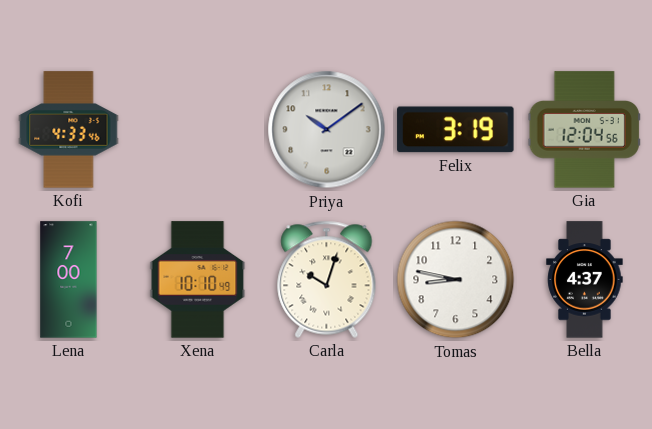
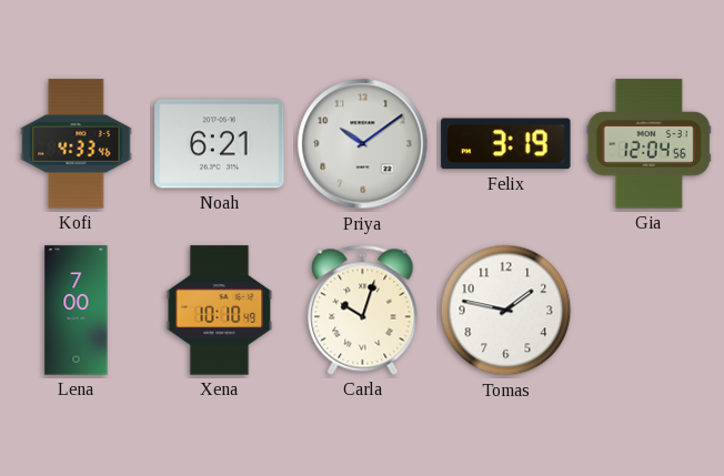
Noah: none -> 6:21 (220, 144)
Tomas: 8:47 -> 1:47 (506, 311)
Bella: 4:37 -> none (585, 280)
